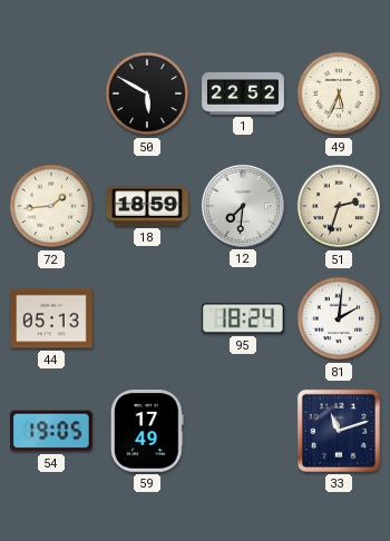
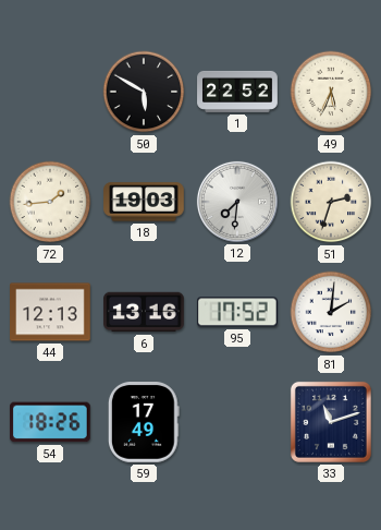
18: 18:59 -> 19:03 (144, 202)
44: 05:13 -> 12:13 (50, 312)
6: none -> 13:16 (145, 312)
95: 18:24 -> 17:52 (237, 312)
54: 19:05 -> 18:26 (50, 422)
